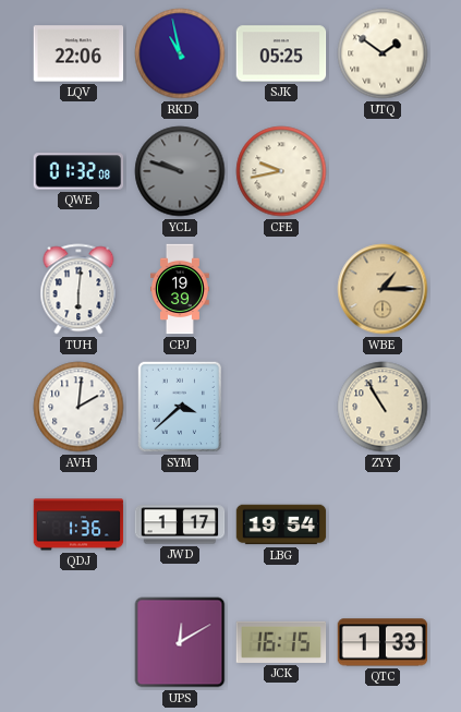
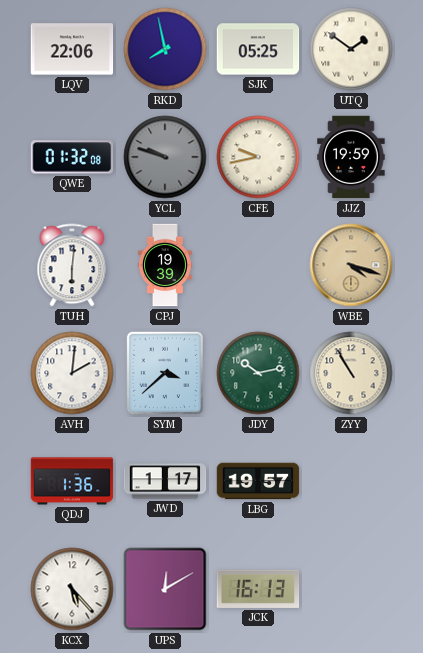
RKD: 10:58 -> 7:58 (165, 49)
JJZ: none -> 19:59 (351, 157)
WBE: 1:15 -> 4:18 (351, 265)
JDY: none -> 10:13 (258, 373)
LBG: 19:54 -> 19:57 (258, 481)
KCX: none -> 5:23 (72, 589)
JCK: 16:15 -> 16:13 (258, 589)
QTC: 1:33 -> none (383, 642)
